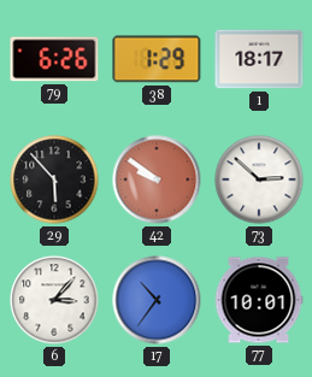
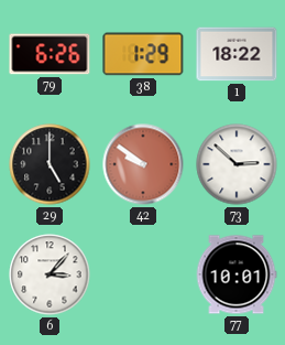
1: 18:17 -> 18:22 (237, 54)
29: 5:53 -> 5:00 (50, 164)
17: 10:36 -> none (157, 300)
